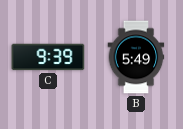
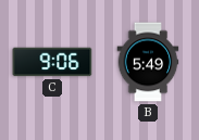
C: 9:39 -> 9:06 (52, 62)
